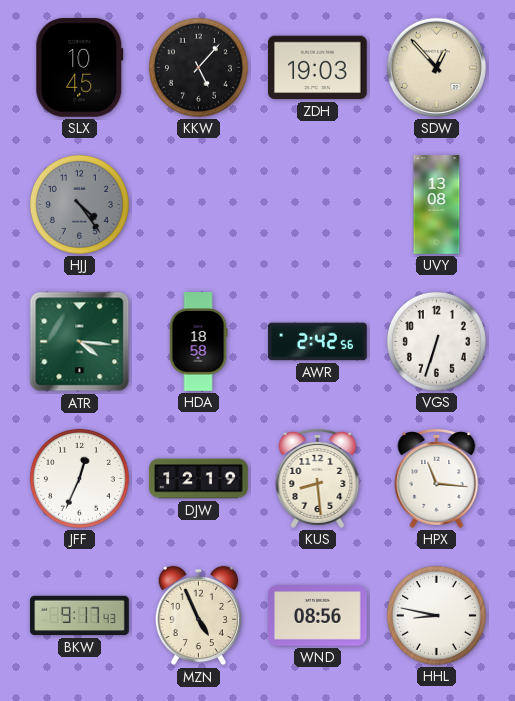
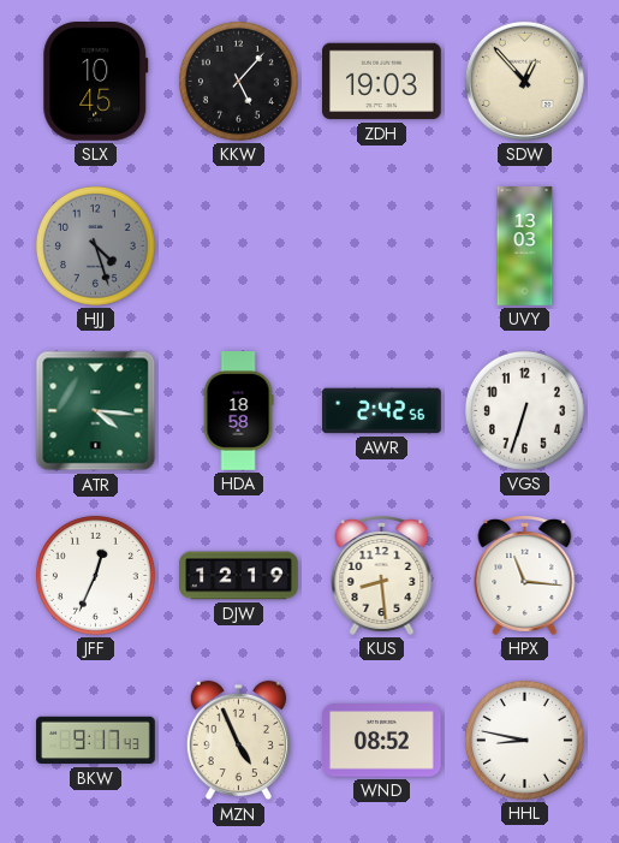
HJJ: 4:24 -> 4:27 (95, 245)
UVY: 13:08 -> 13:03 (525, 247)
WND: 08:56 -> 08:52 (382, 741)
